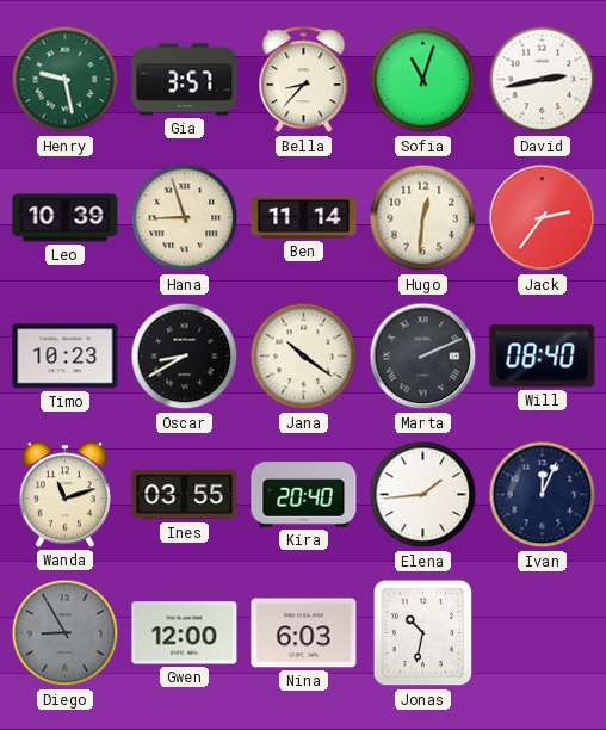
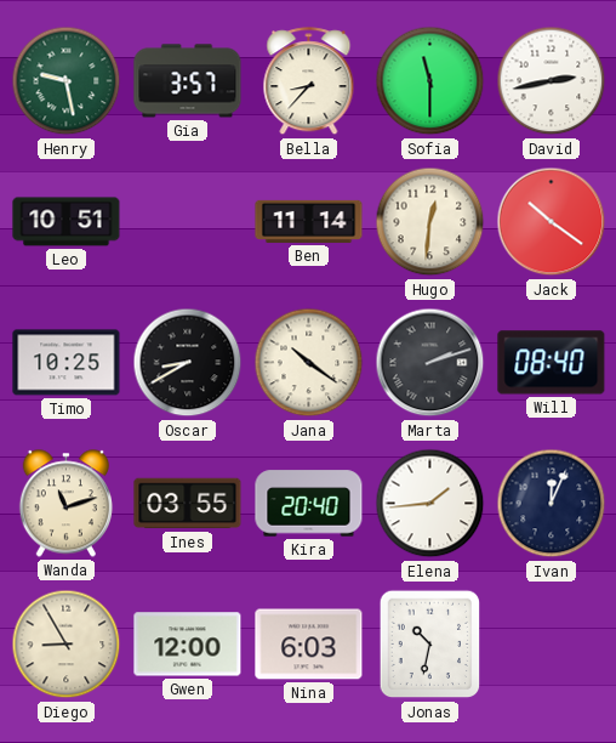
Sofia: 11:03 -> 11:30 (430, 81)
Leo: 10:39 -> 10:51 (67, 222)
Hana: 8:57 -> none (185, 218)
Jack: 2:36 -> 10:21 (552, 222)
Timo: 10:23 -> 10:25 (67, 363)
Marta: 2:11 -> 2:12 (430, 363)
Diego dial: grey -> cream (67, 645)
